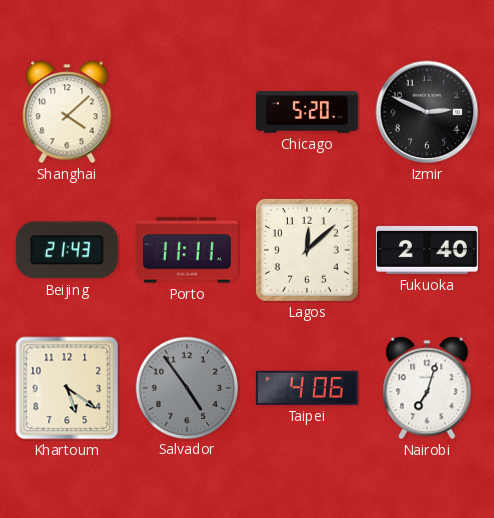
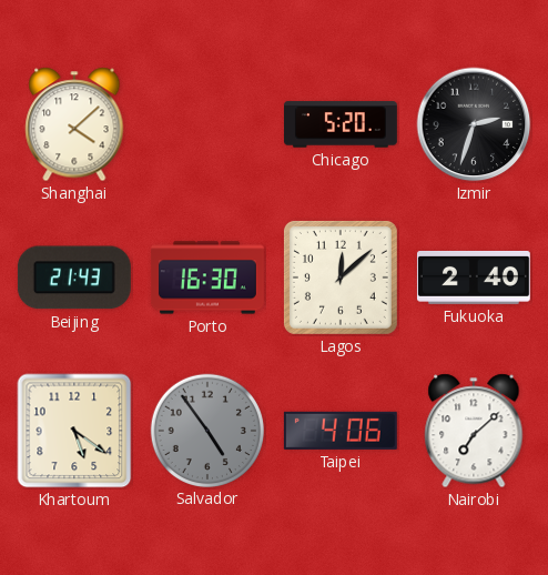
Izmir: 2:49 -> 2:33 (474, 124)
Porto: 11:11 -> 16:30 (207, 278)
Nairobi: 7:03 -> 7:08 (474, 431)
